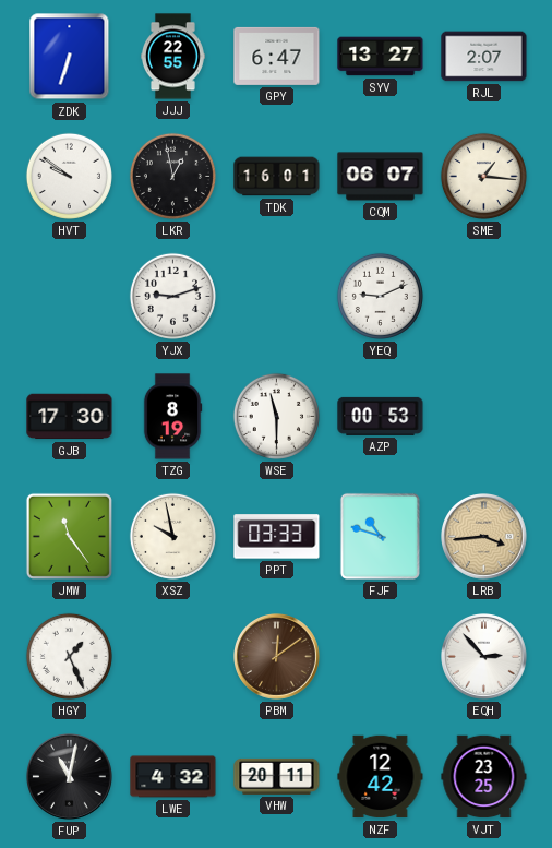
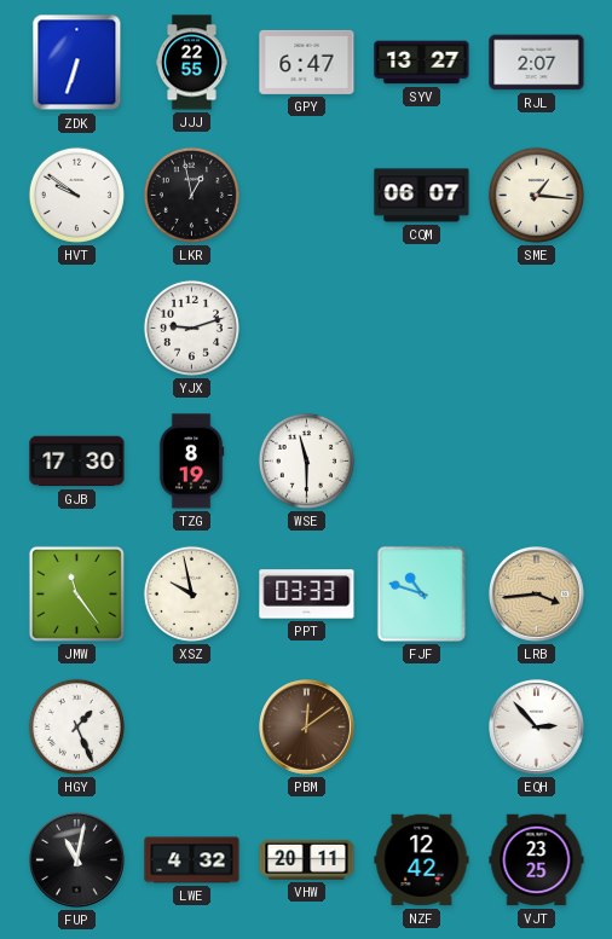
TDK: 16:01 -> none (277, 177)
YEQ: 9:11 -> none (380, 296)
AZP: 00:53 -> none (381, 416)
